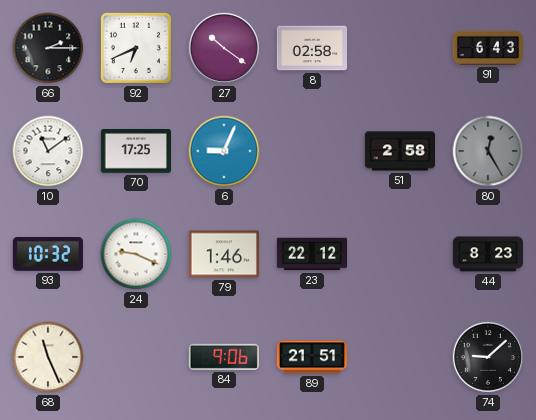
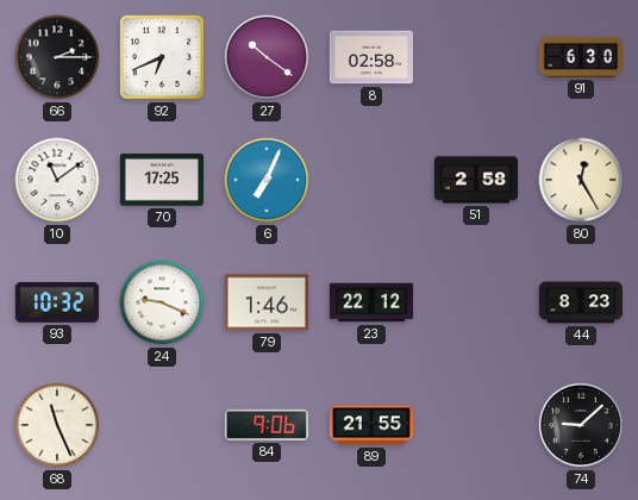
91: 6:43 -> 6:30 (580, 57)
6: 9:04 -> 7:04 (267, 180)
80 dial: grey -> cream (581, 180)
89: 21:51 -> 21:55 (370, 425)
